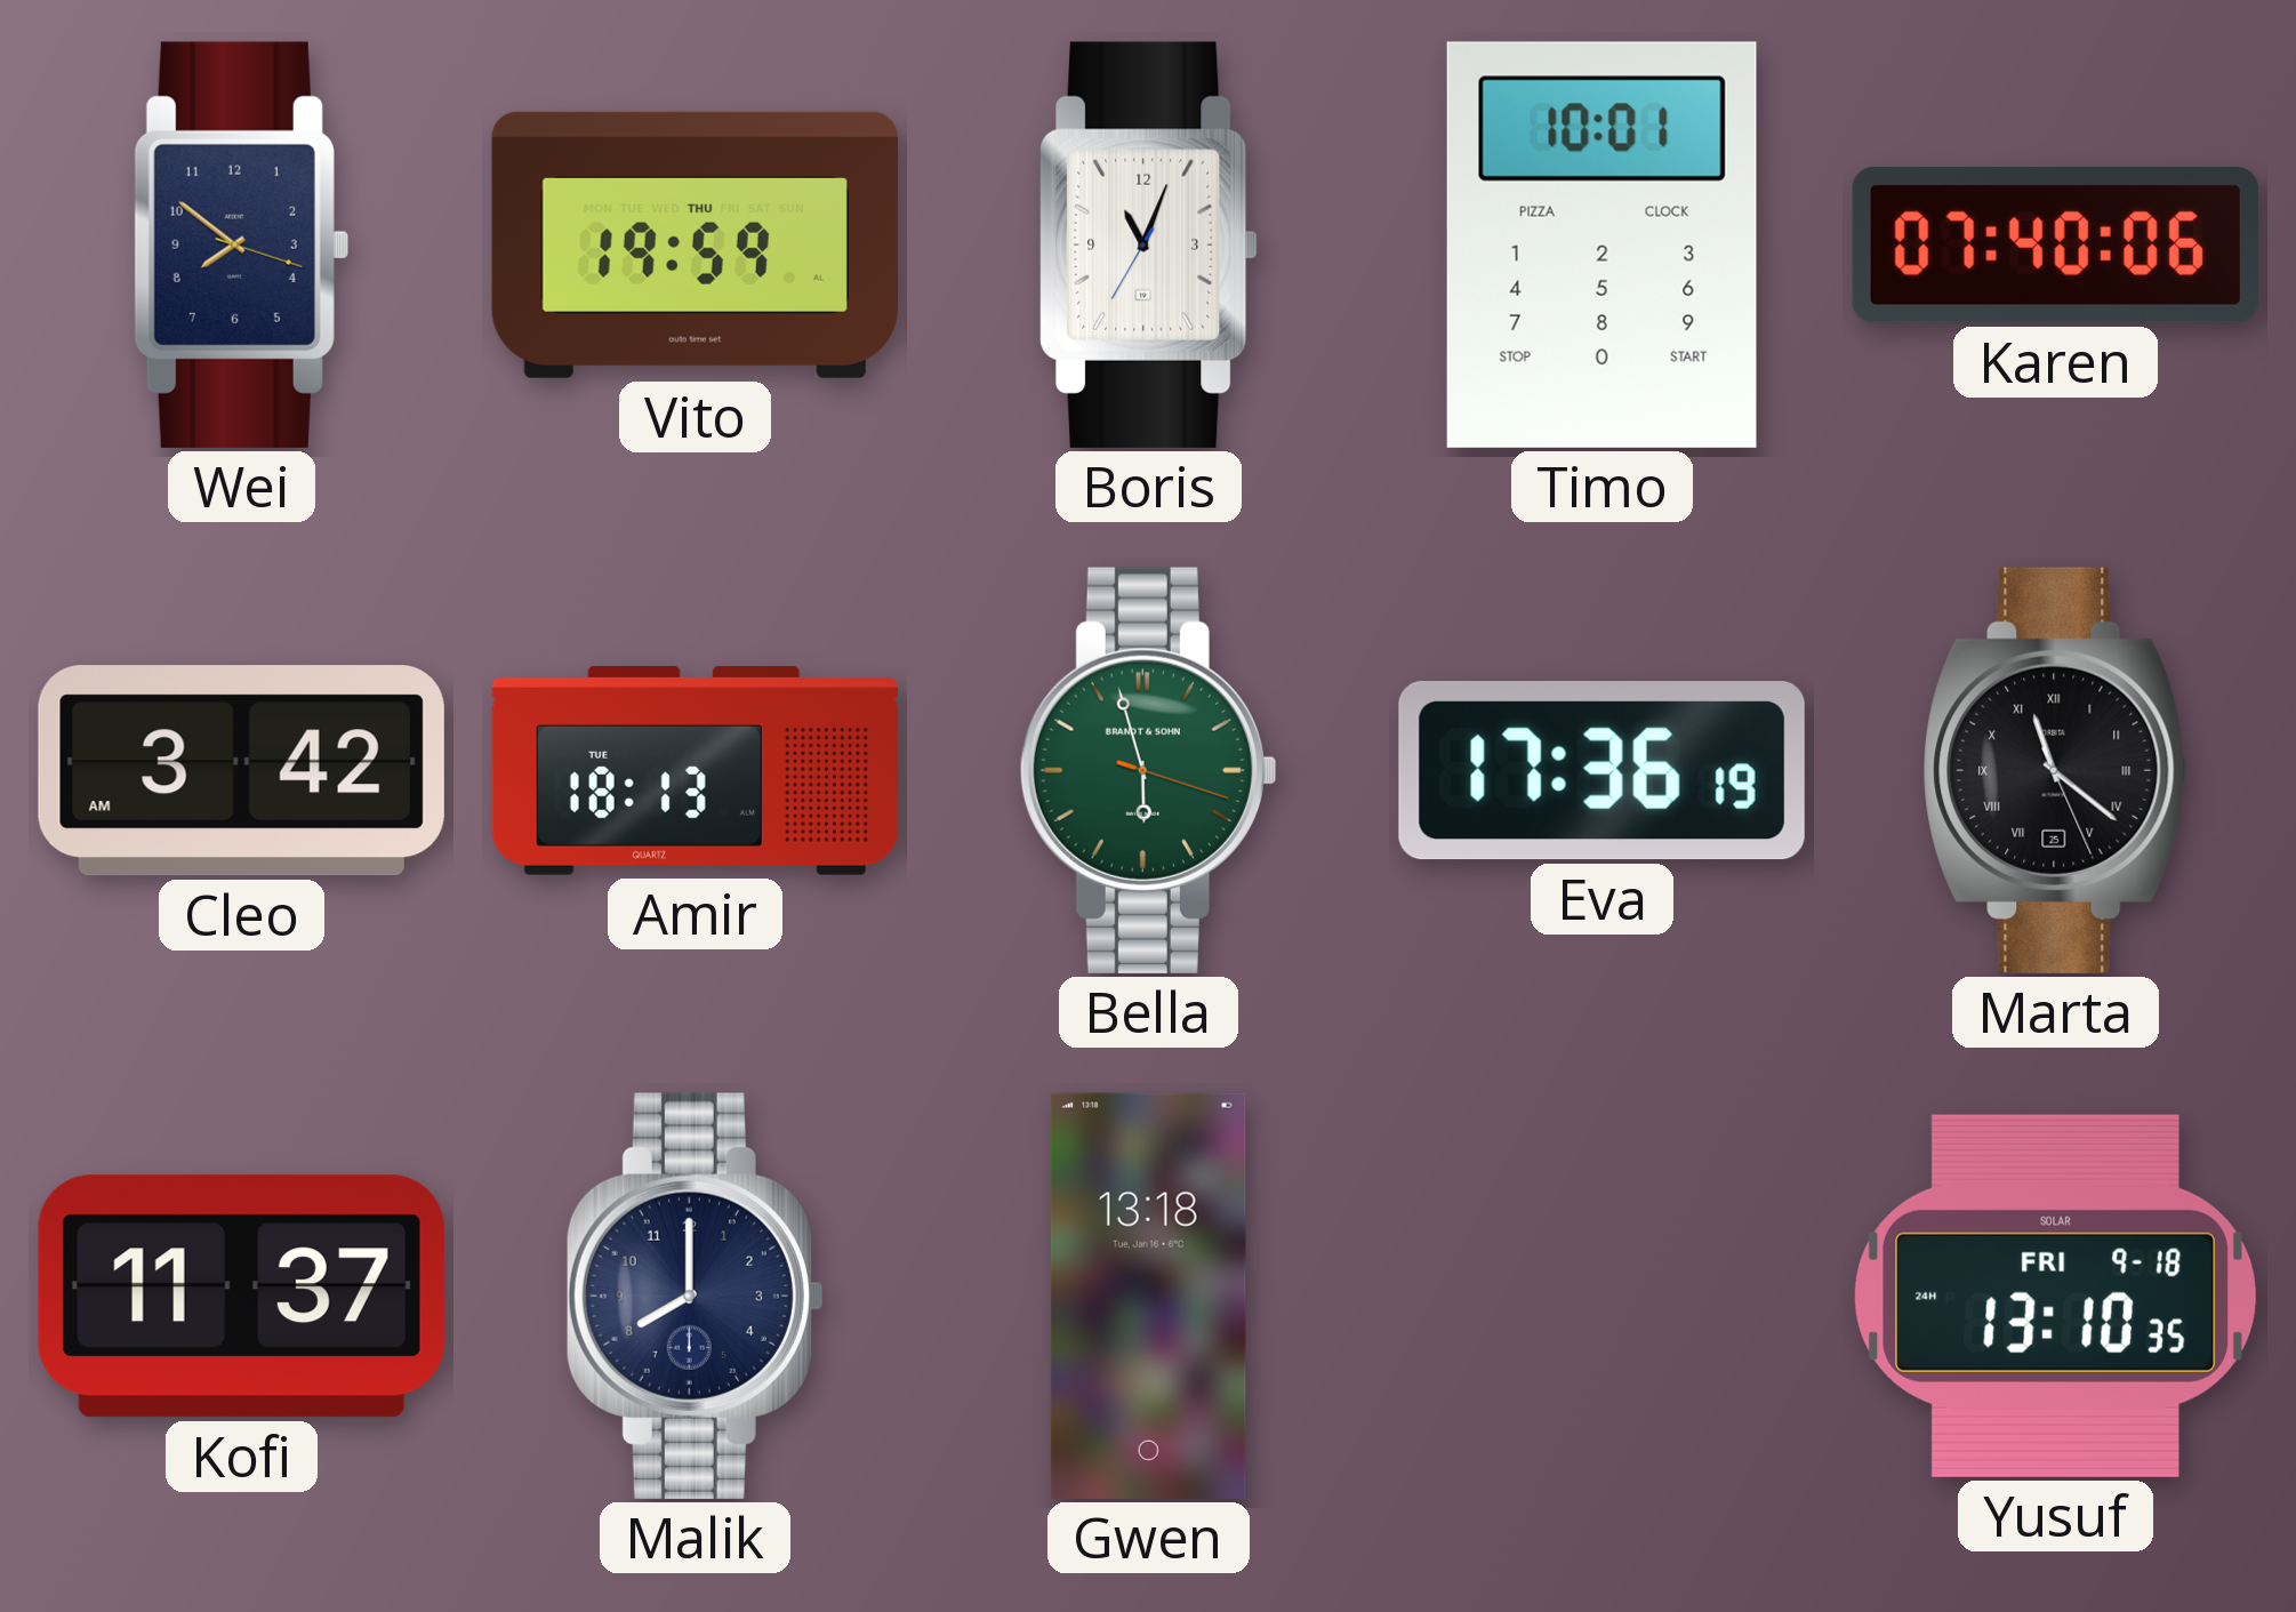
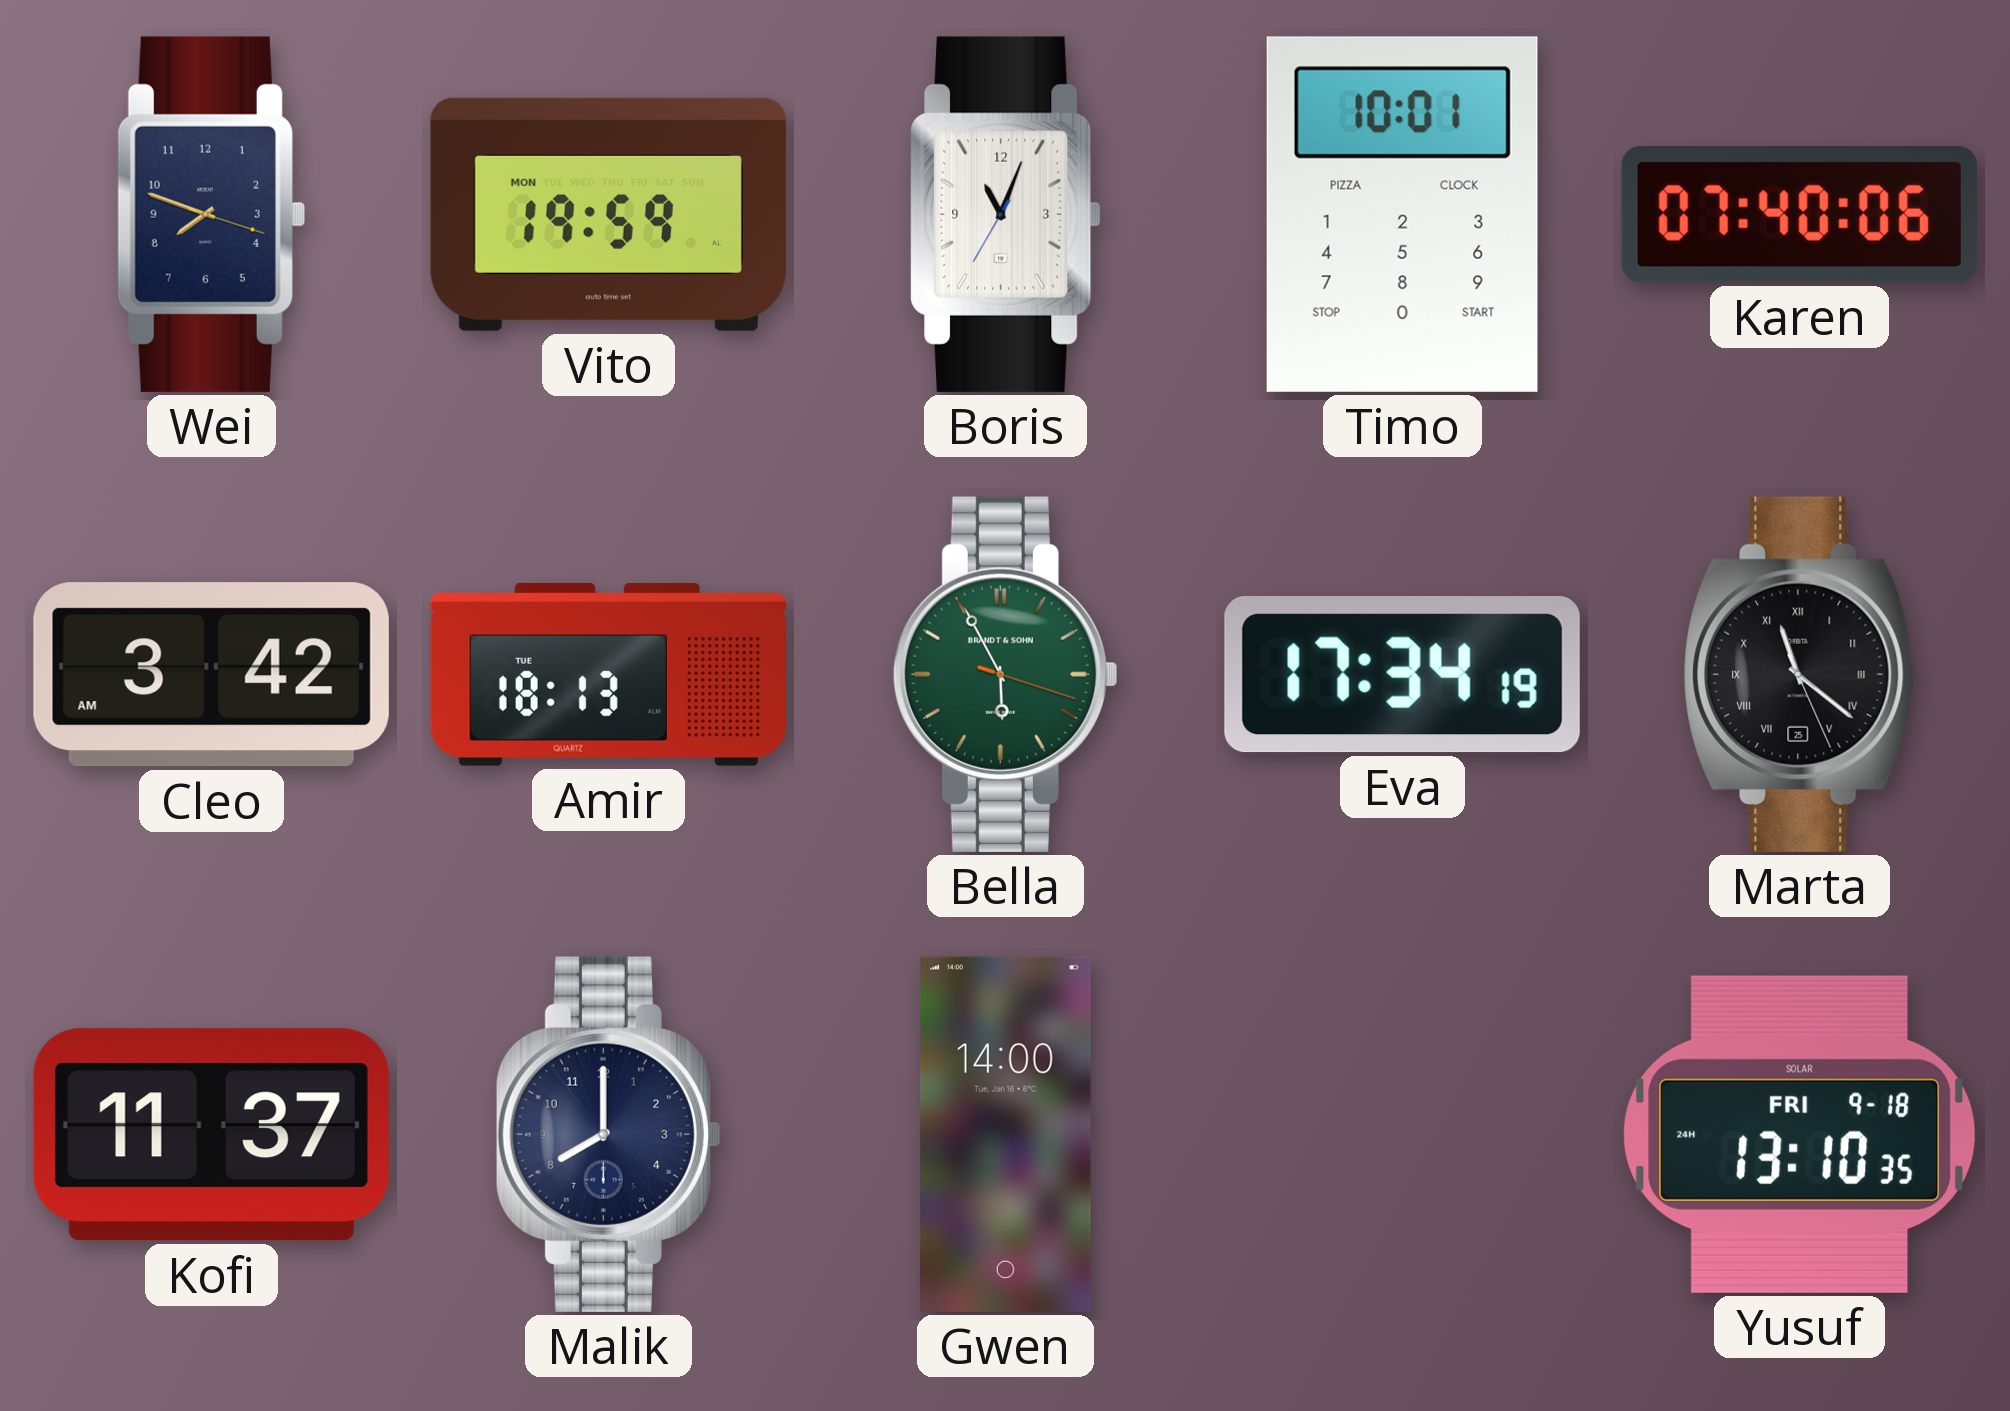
Wei: 7:51 -> 7:48 (211, 214)
Vito date: THU -> MON (608, 214)
Bella: 5:57 -> 5:55 (1005, 674)
Eva: 17:36 -> 17:34 (1402, 675)
Gwen: 13:18 -> 14:00 (1005, 1134)
